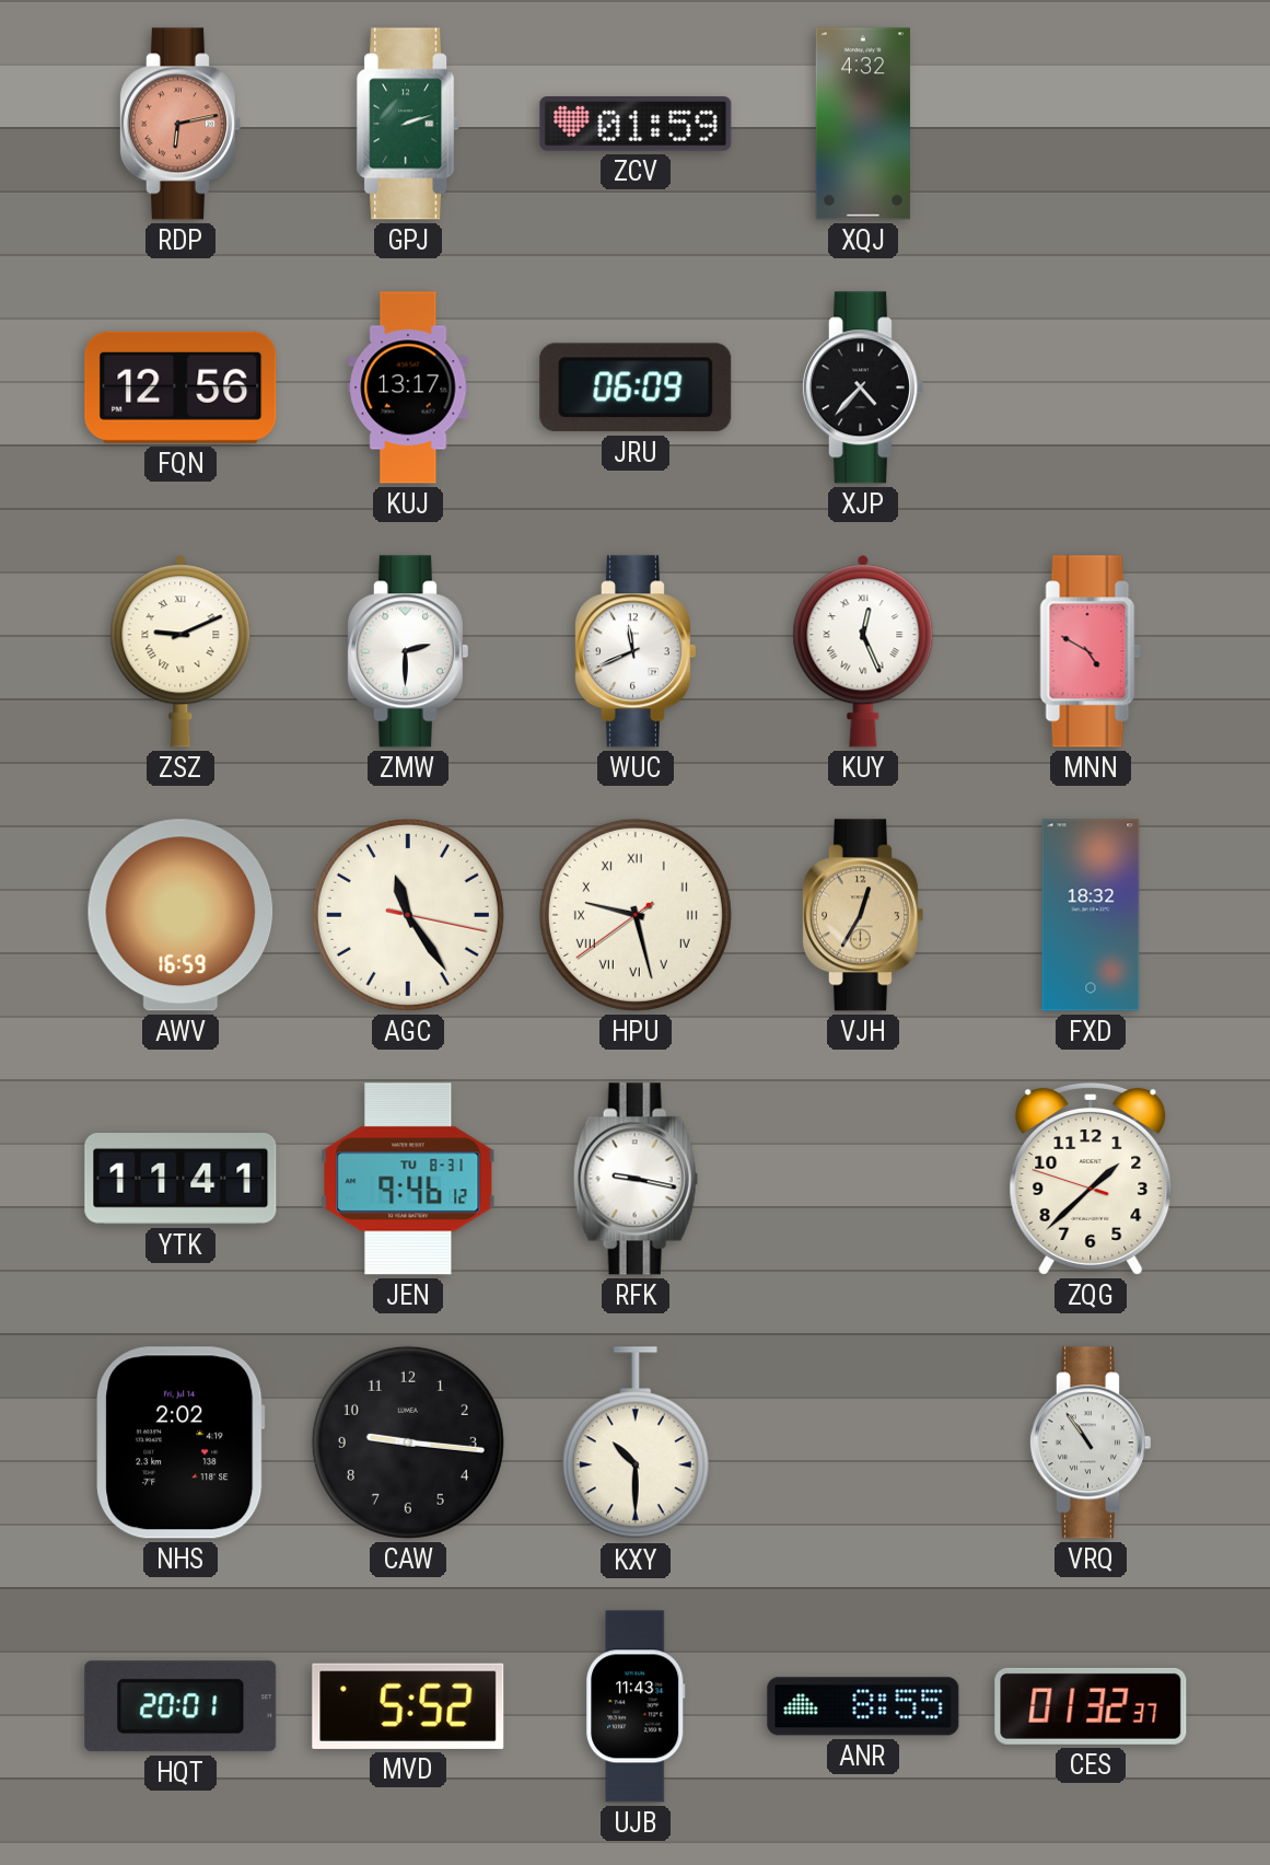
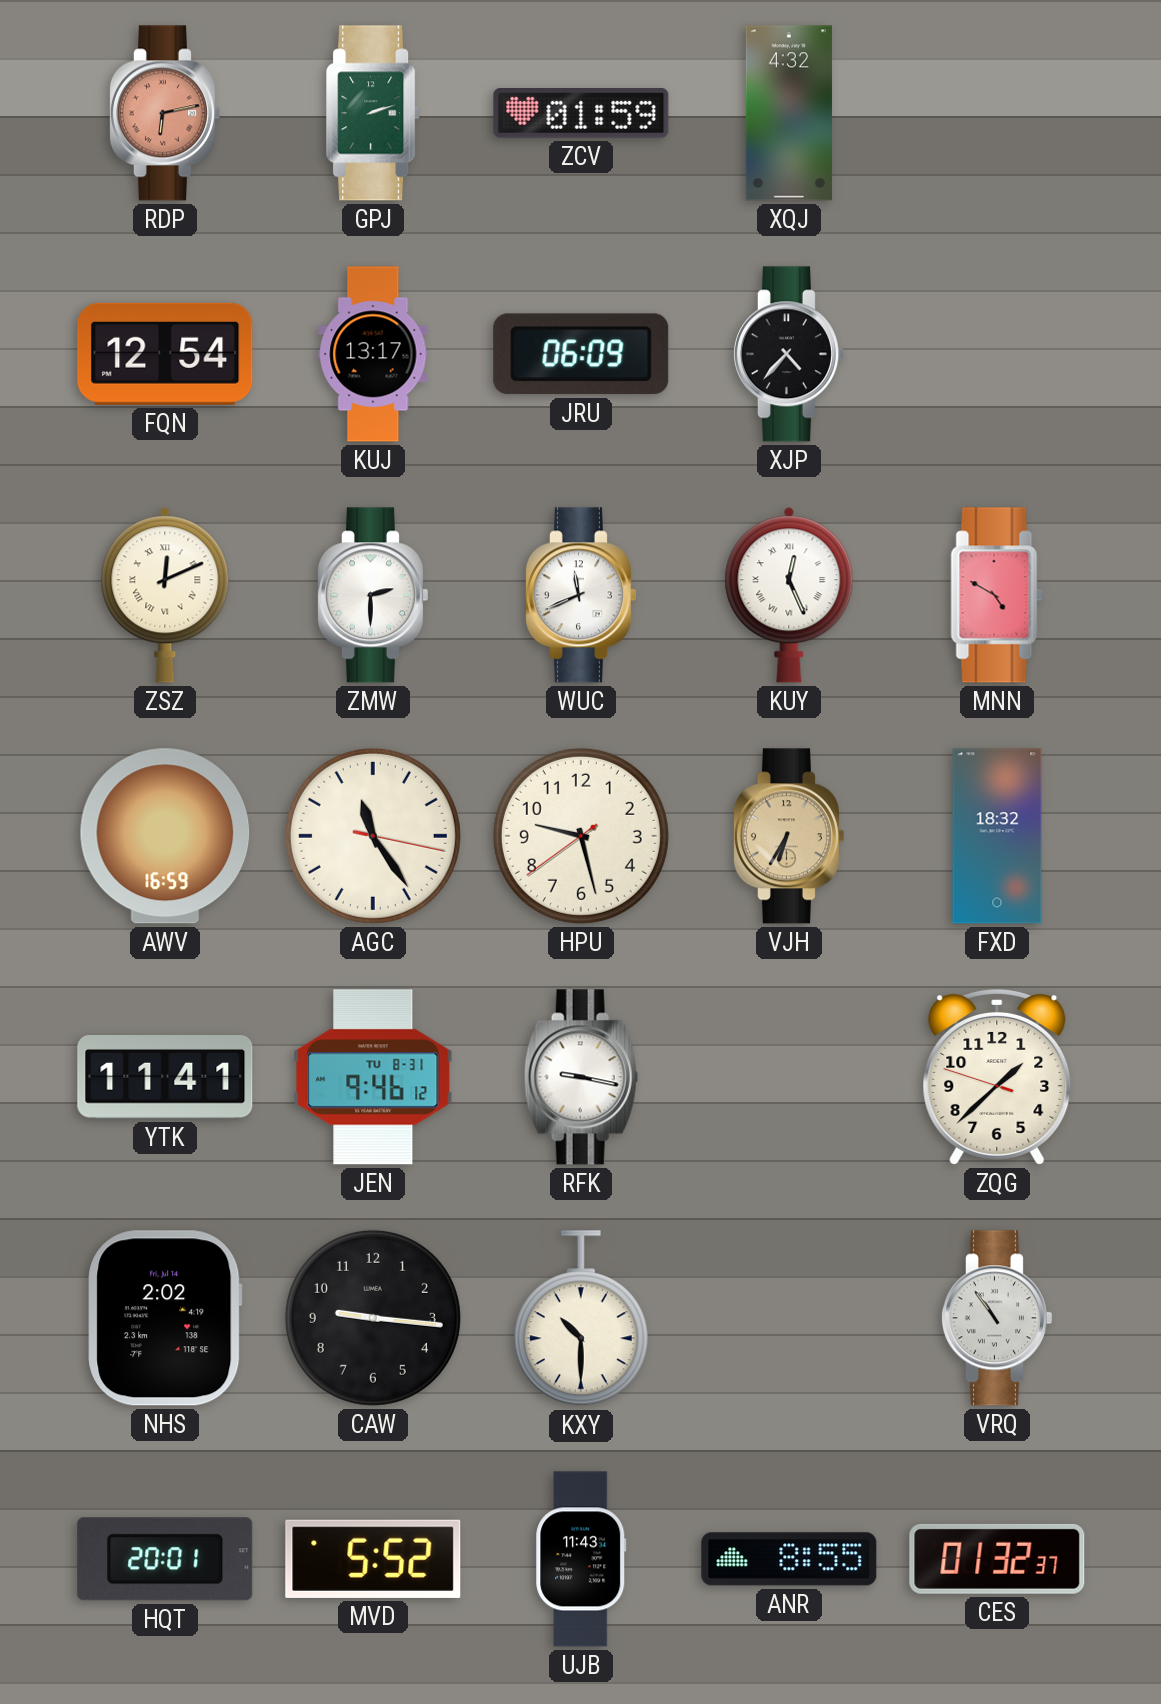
FQN: 12:56 -> 12:54 (165, 354)
ZSZ: 9:11 -> 12:11 (165, 595)
HPU numerals: Roman -> Arabic (581, 836)
VJH: 12:35 -> 6:35 (788, 836)
